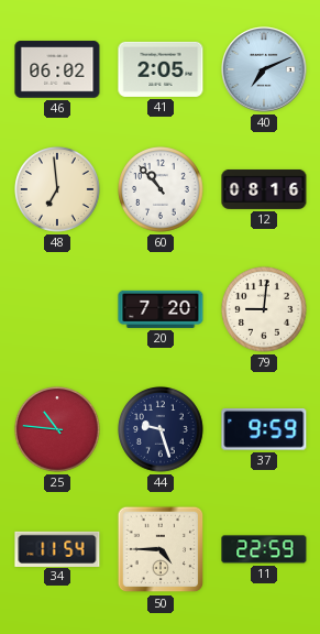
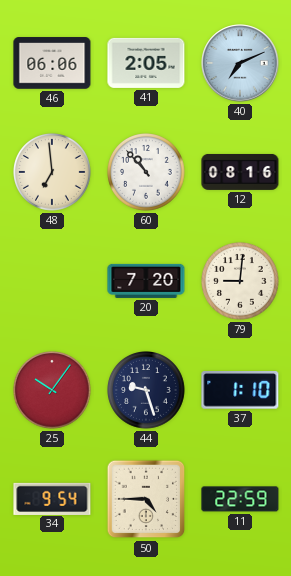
46: 06:02 -> 06:06 (52, 63)
25: 10:46 -> 10:06 (53, 391)
37: 9:59 -> 1:10 (240, 391)
34: 11:54 -> 9:54 (52, 498)
